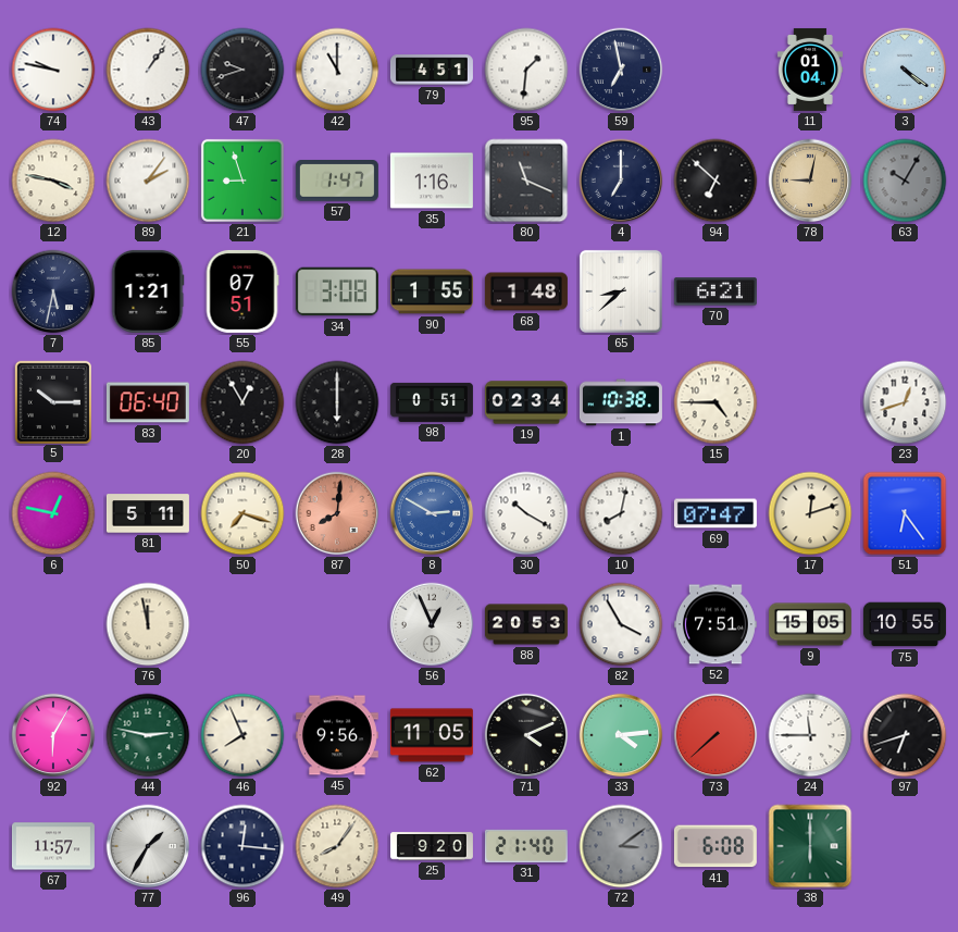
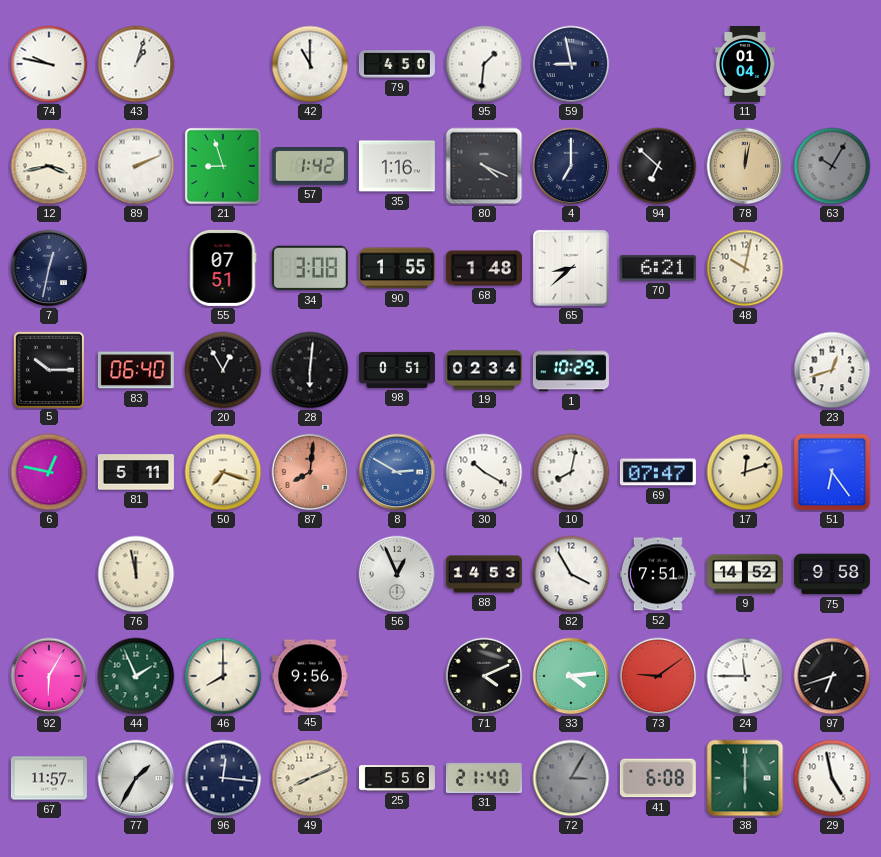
43: 1:06 -> 1:03 (136, 64)
47: 9:42 -> none (242, 70)
79: 4:51 -> 4:50 (397, 64)
59: 6:58 -> 8:58 (571, 64)
3: 4:21 -> none (905, 70)
12: 3:47 -> 3:43 (49, 166)
89: 2:06 -> 2:11 (136, 166)
57: 1:47 -> 1:42 (310, 166)
80: 11:19 -> 4:19 (484, 166)
78: 9:02 -> 12:02 (745, 166)
7: 5:32 -> 12:32 (49, 268)
85: 1:21 -> none (148, 291)
48: none -> 10:02 (745, 268)
28: 6:00 -> 6:01 (310, 370)
1: 10:38 -> 10:29 (571, 370)
15: 4:45 -> none (716, 402)
88: 20:53 -> 14:53 (484, 574)
9: 15:05 -> 14:52 (745, 574)
75: 10:55 -> 9:58 (832, 574)
44: 2:47 -> 1:56 (136, 676)
46: 7:56 -> 8:00 (223, 676)
62: 11:05 -> none (432, 735)
73: 7:38 -> 9:09 (658, 676)
49: 8:06 -> 8:11 (310, 778)
25: 9:20 -> 5:56 (397, 778)
72: 3:09 -> 3:05 (571, 778)
29: none -> 4:58 (832, 778)
